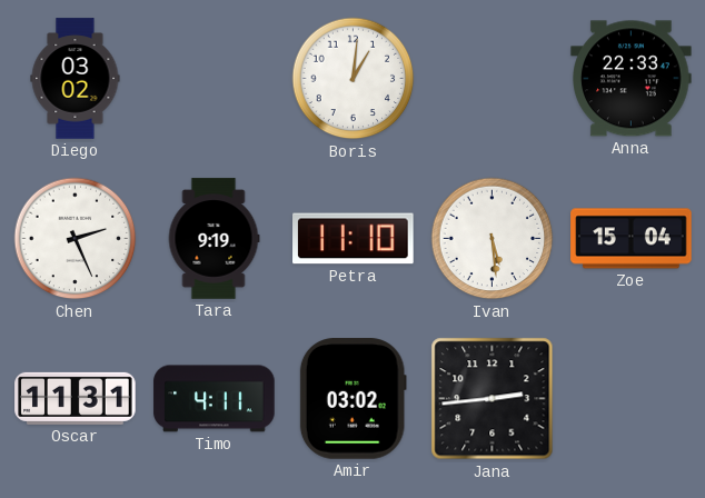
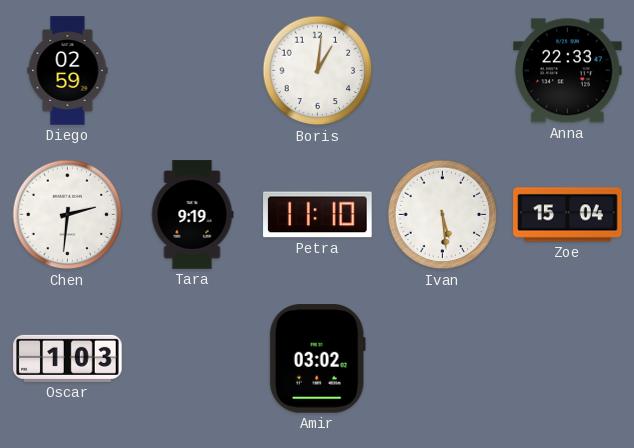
Diego: 03:02 -> 02:59 (68, 71)
Chen: 2:26 -> 2:31 (68, 215)
Oscar: 11:31 -> 1:03 (68, 358)
Timo: 4:11 -> none (215, 399)
Jana: 2:44 -> none (493, 399)
